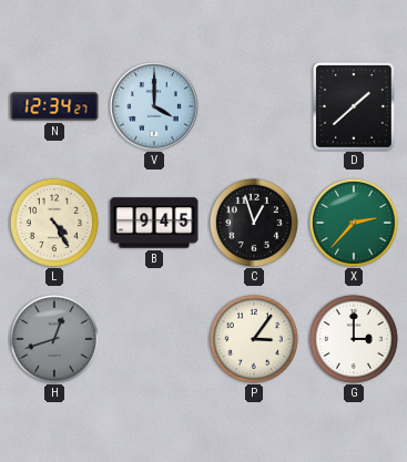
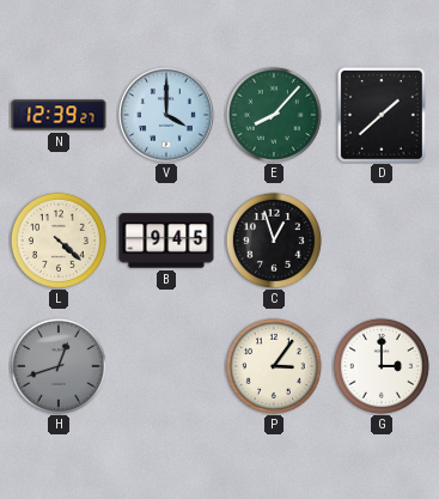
N: 12:34 -> 12:39 (59, 115)
E: none -> 8:07 (274, 115)
L: 4:25 -> 4:22 (59, 241)
X: 2:37 -> none (354, 223)
